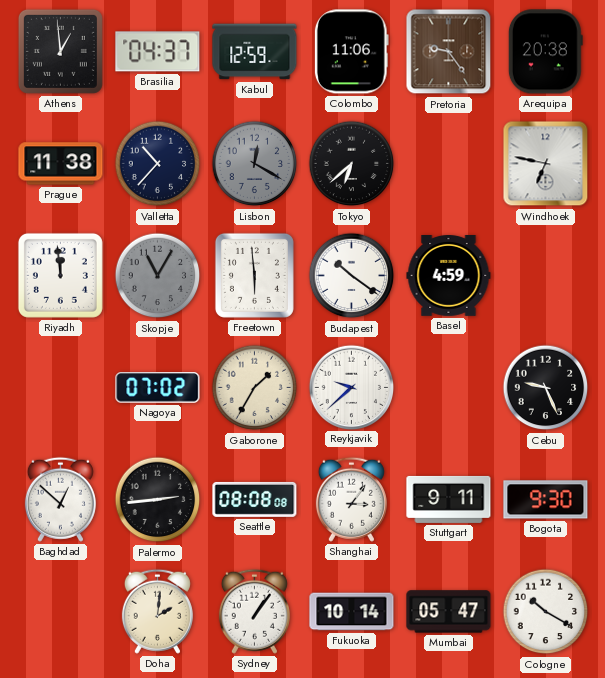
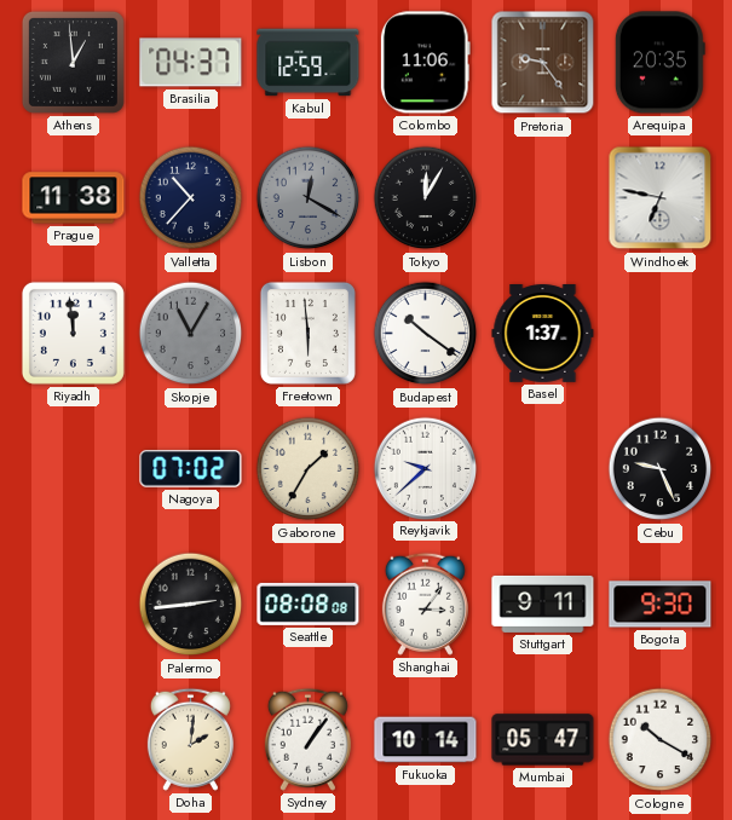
Arequipa: 20:38 -> 20:35 (659, 63)
Tokyo: 6:38 -> 12:05 (426, 198)
Basel: 4:59 -> 1:37 (543, 334)
Baghdad: 12:52 -> none (60, 499)
